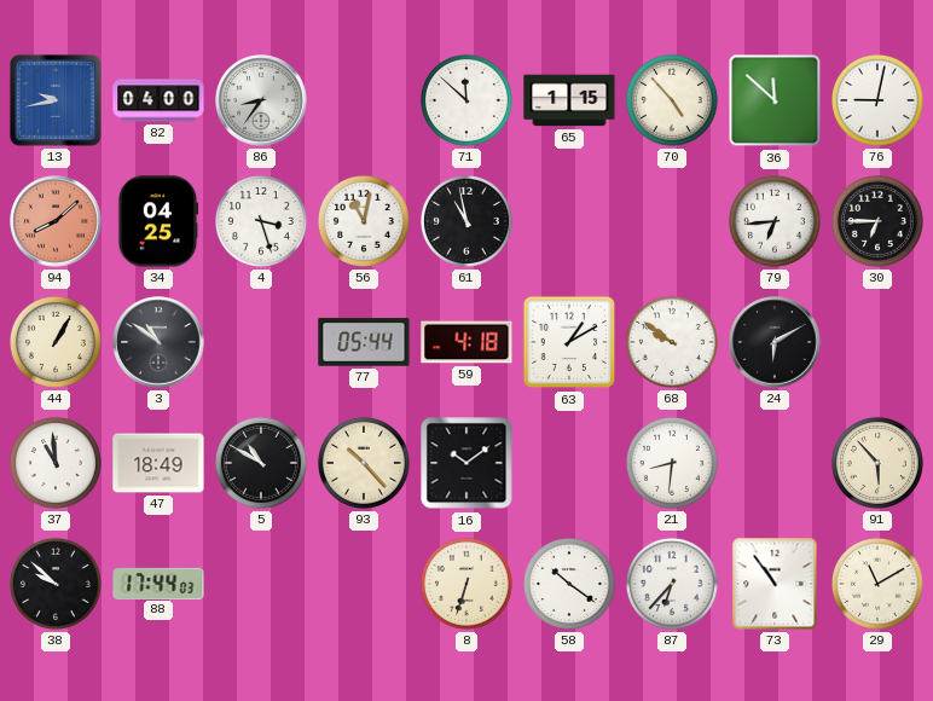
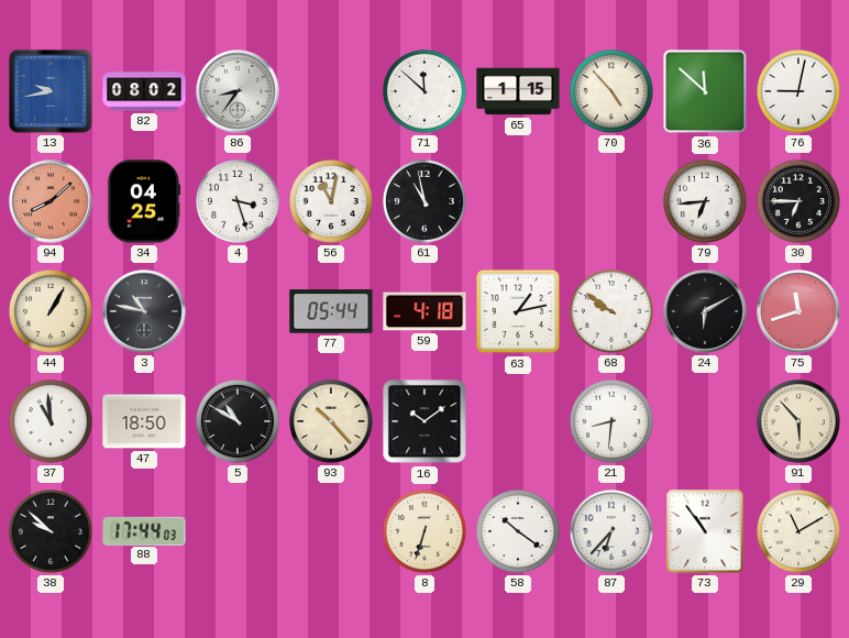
82: 04:00 -> 08:02 (144, 91)
3: 10:51 -> 10:47 (144, 311)
63: 1:10 -> 1:13 (518, 311)
75: none -> 11:42 (798, 311)
47: 18:49 -> 18:50 (144, 421)
